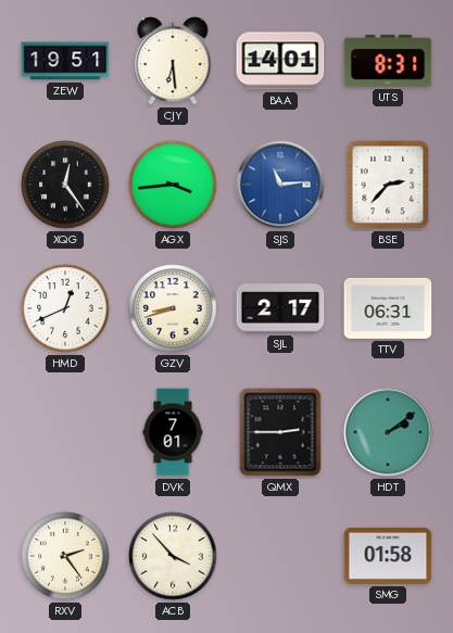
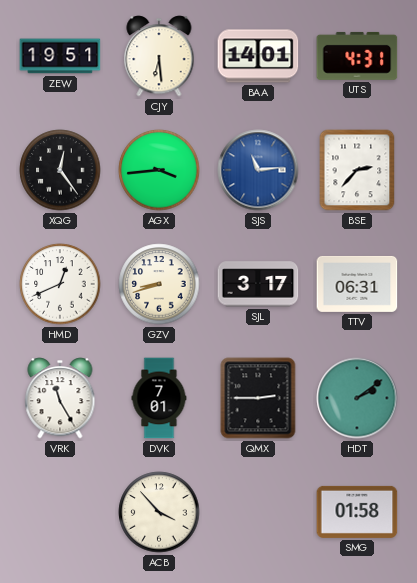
UTS: 8:31 -> 4:31 (357, 56)
SJL: 2:17 -> 3:17 (258, 284)
VRK: none -> 11:25 (60, 398)
RXV: 2:24 -> none (65, 556)
